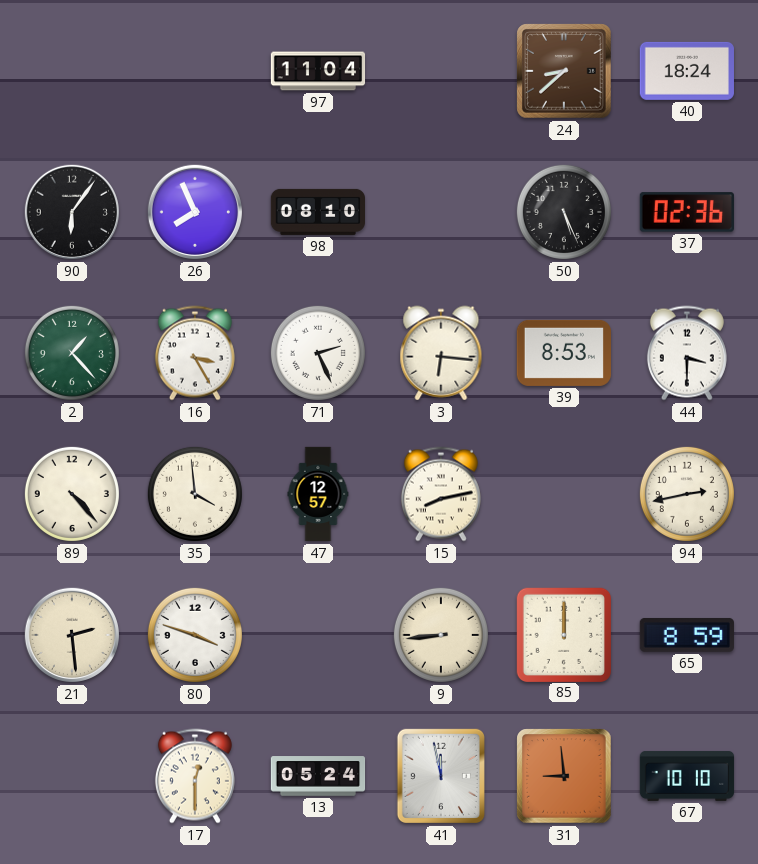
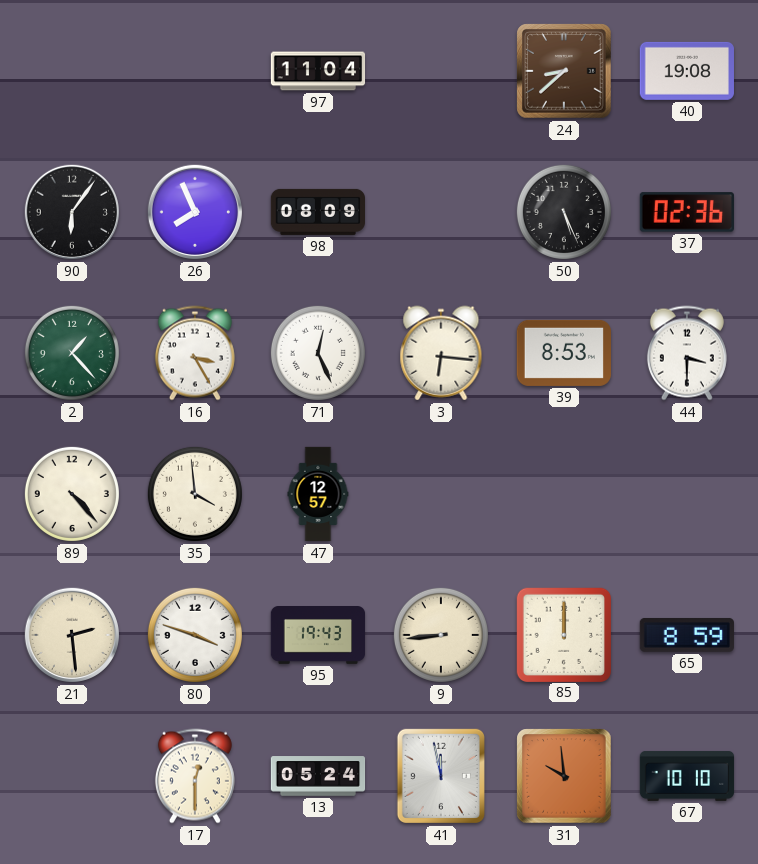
40: 18:24 -> 19:08 (687, 71)
98: 08:10 -> 08:09 (317, 212)
71: 2:26 -> 12:26 (318, 353)
15: 8:13 -> none (441, 494)
94: 2:43 -> none (687, 494)
95: none -> 19:43 (318, 636)
31: 8:59 -> 9:59 (564, 776)
